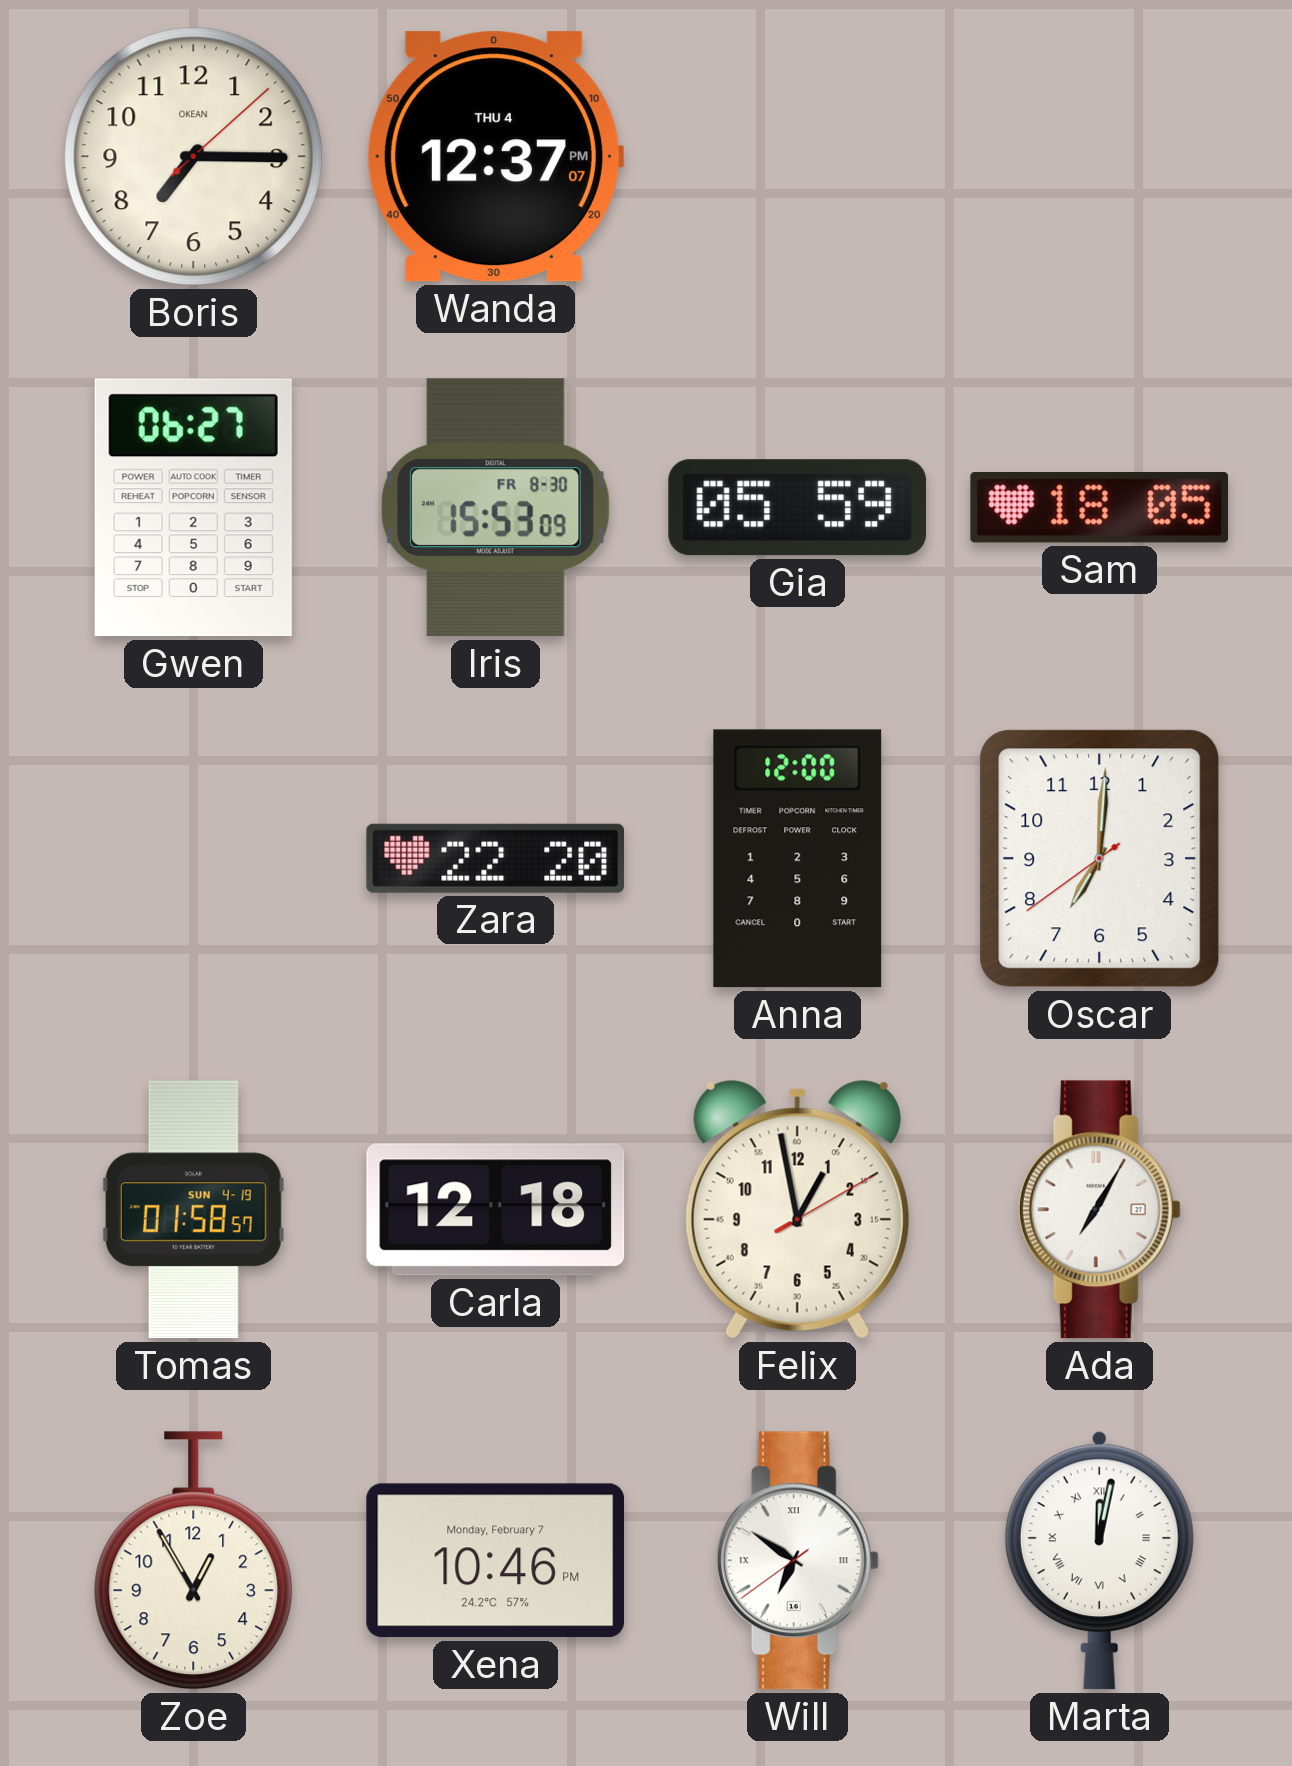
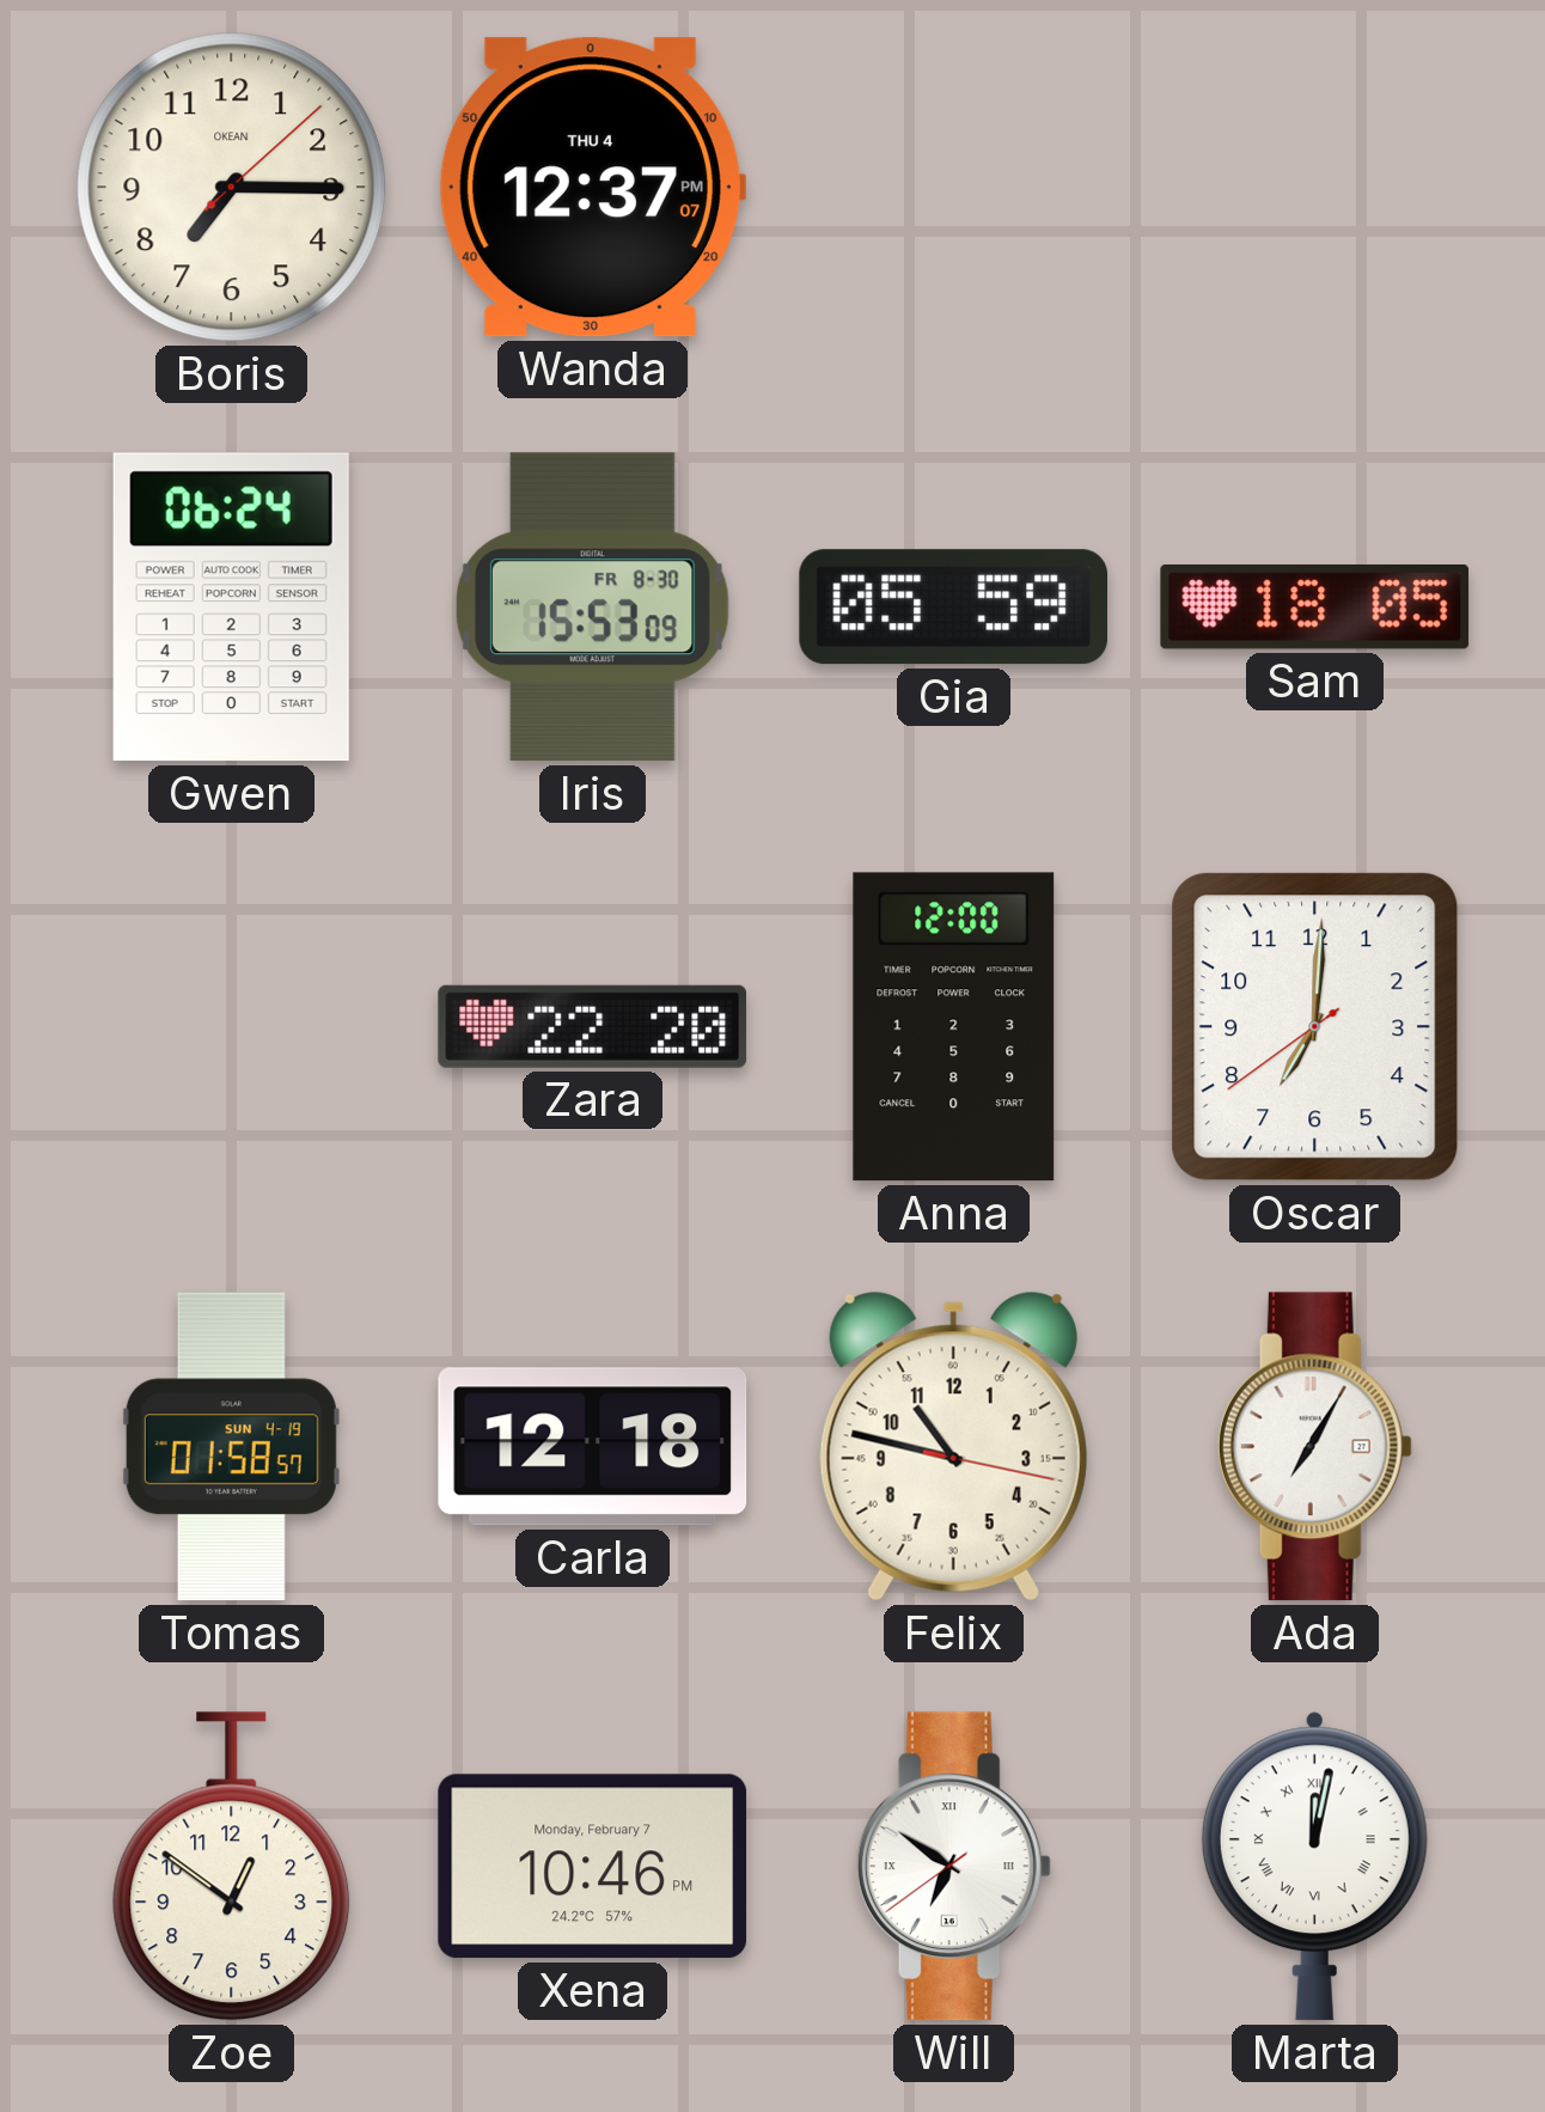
Gwen: 06:27 -> 06:24 (231, 608)
Felix: 12:58 -> 10:47 (953, 1447)
Zoe: 12:55 -> 12:51 (232, 1867)
